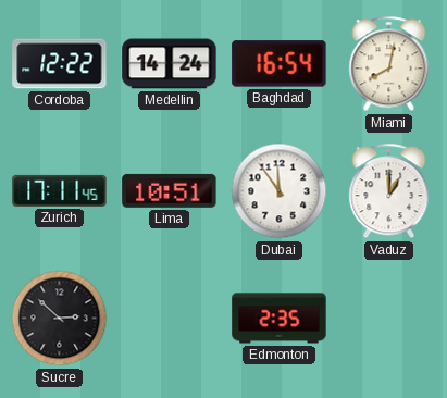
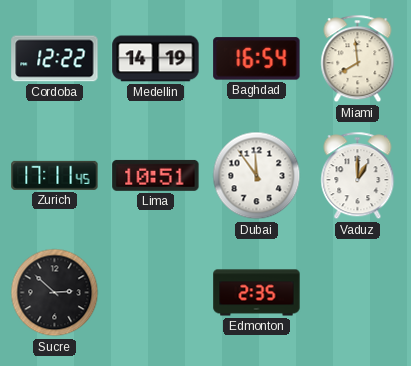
Medellin: 14:24 -> 14:19 (156, 59)
Miami: 8:02 -> 7:59 (358, 59)
